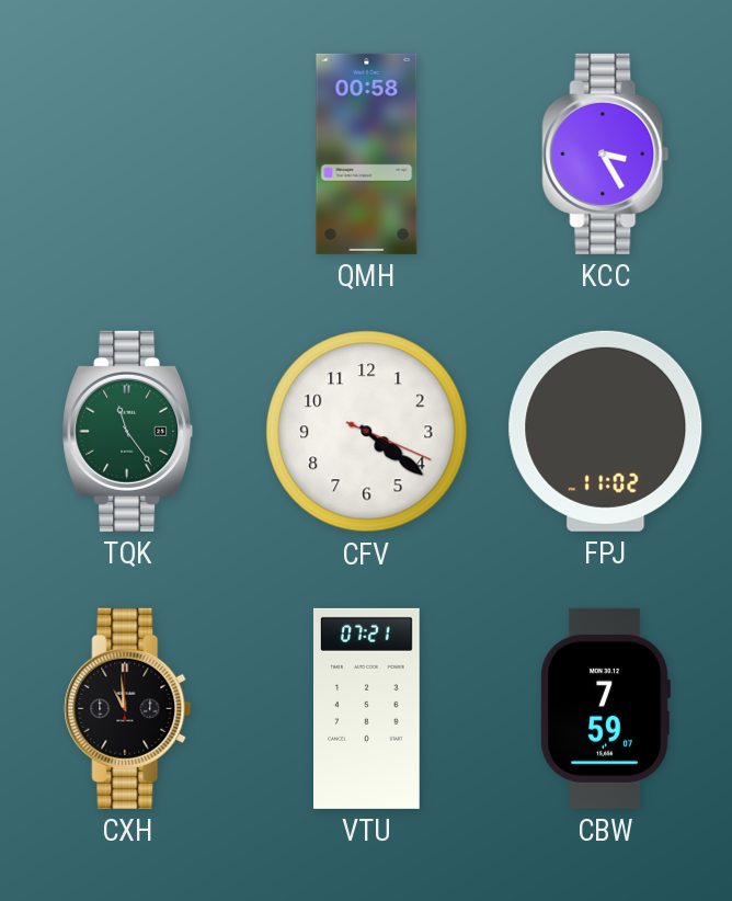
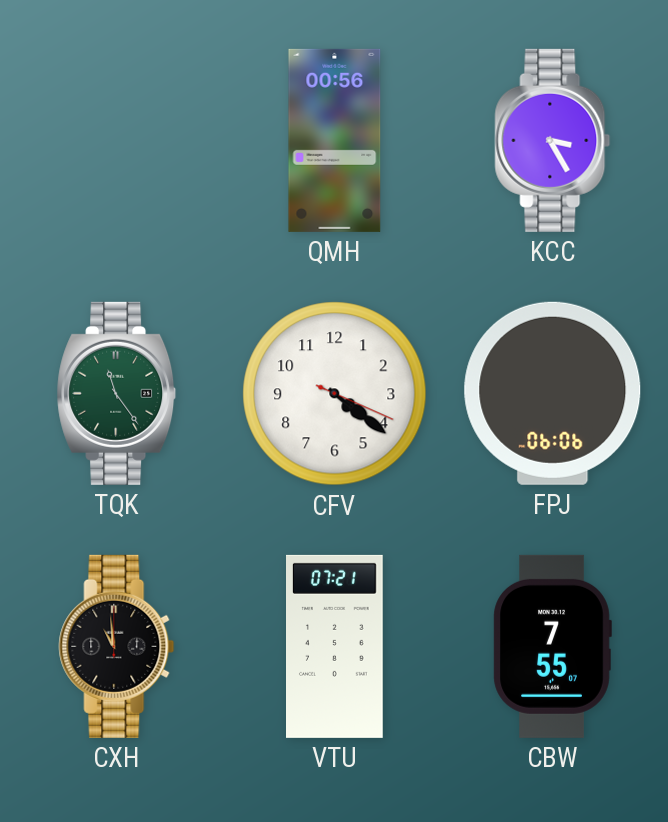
QMH: 00:58 -> 00:56 (335, 140)
FPJ: 11:02 -> 06:06 (553, 393)
CBW: 7:59 -> 7:55 (552, 646)
